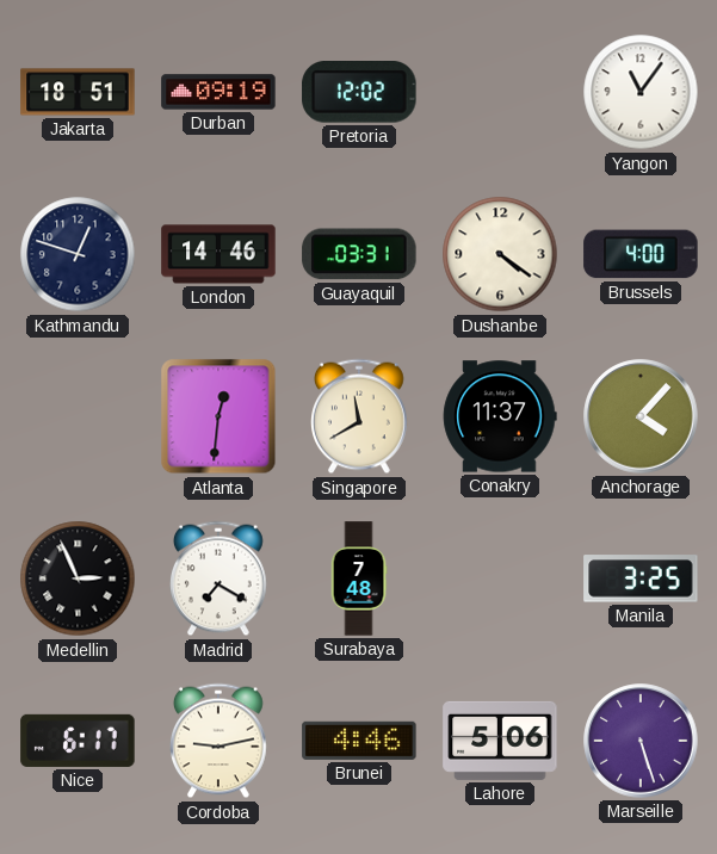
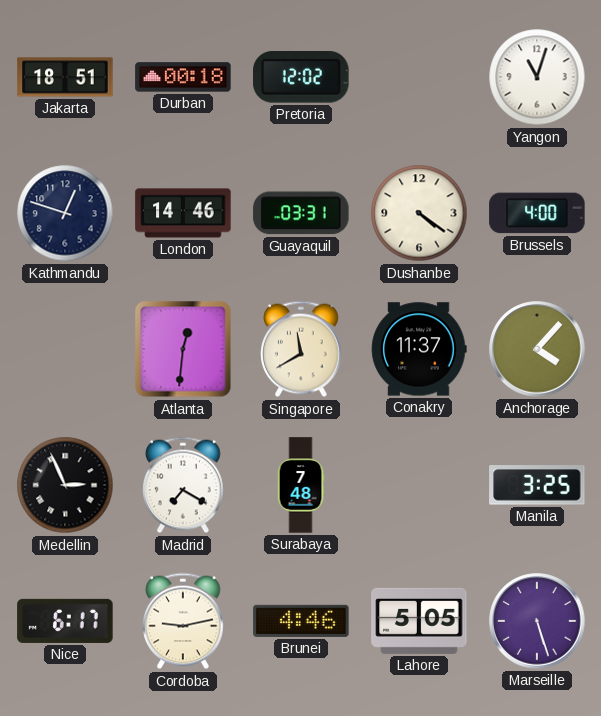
Durban: 09:19 -> 00:18 (183, 77)
Yangon: 11:06 -> 11:03 (537, 77)
Lahore: 5:06 -> 5:05 (419, 621)
